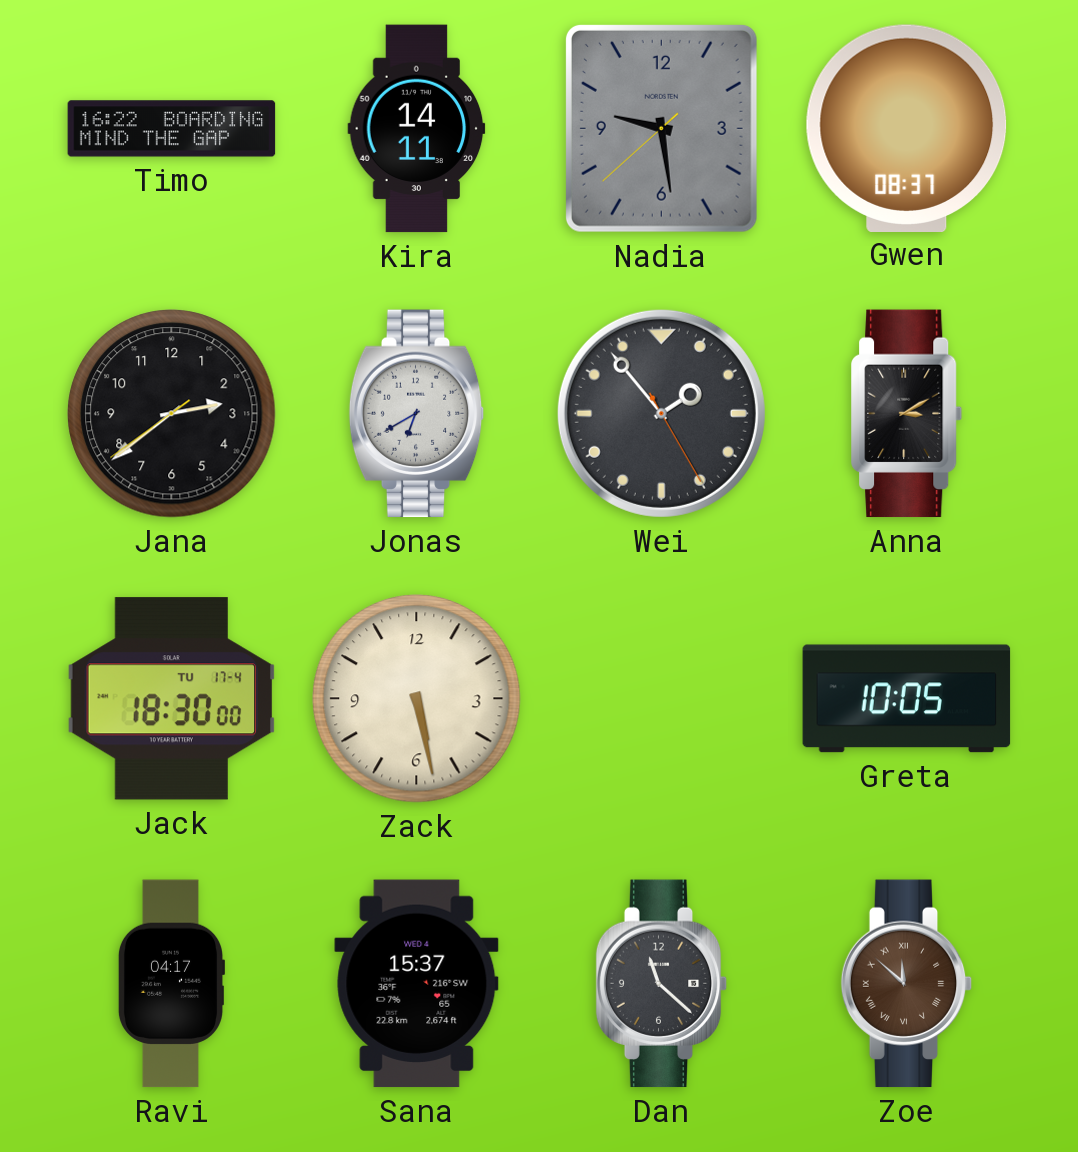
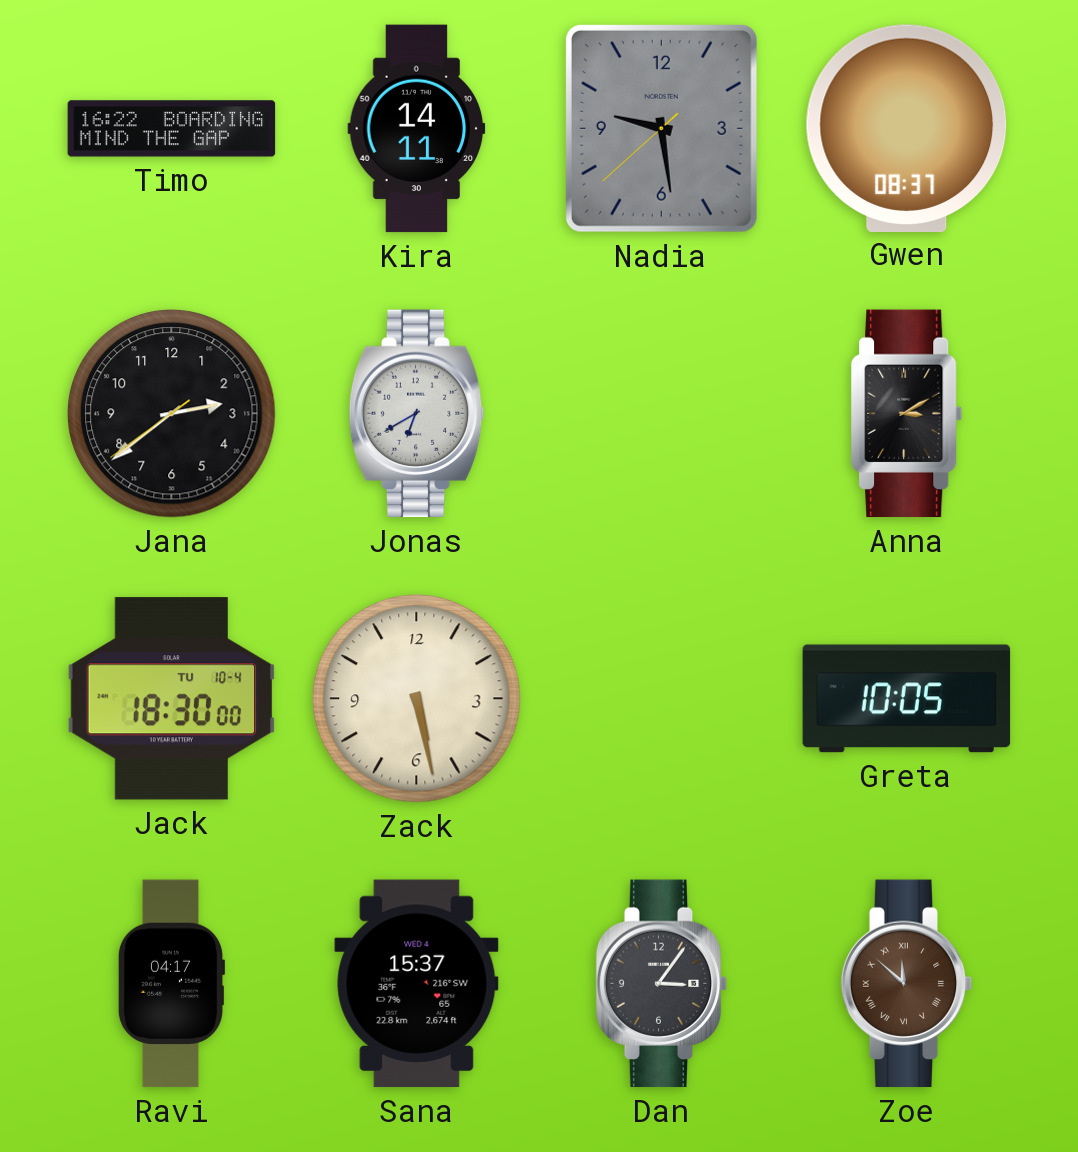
Wei: 1:53 -> none (661, 413)
Jack date: TU 17-4 -> TU 10-4 (172, 699)
Dan: 11:22 -> 3:06 (662, 984)
